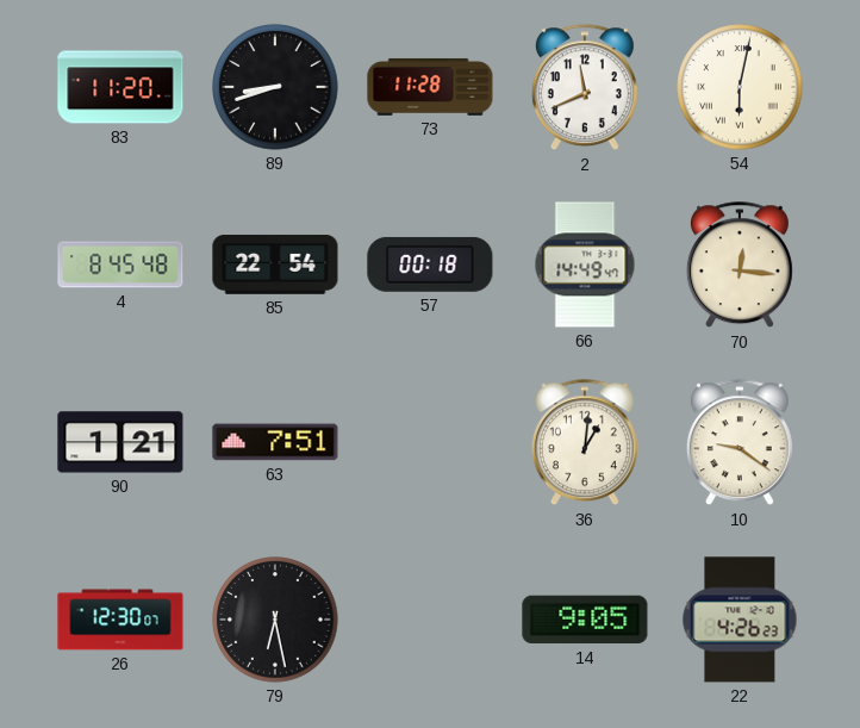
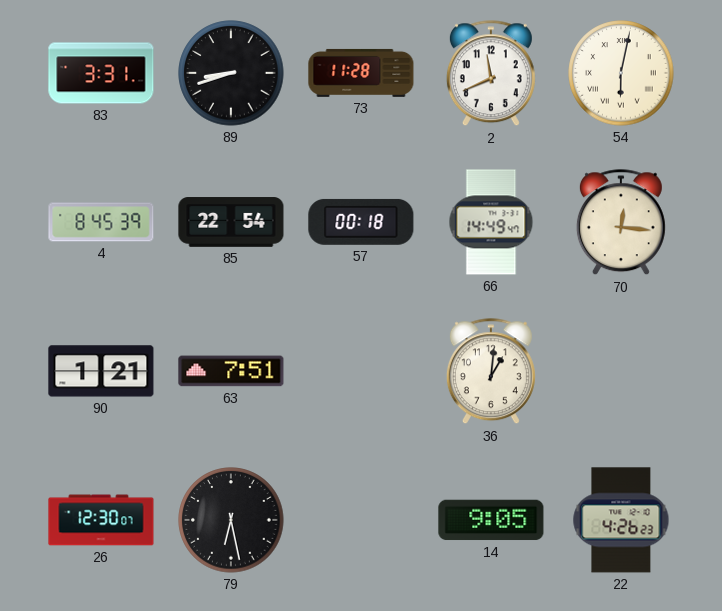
83: 11:20 -> 3:31 (101, 73)
4: 8:45:48 -> 8:45:39 (101, 222)
10: 9:21 -> none (740, 443)
